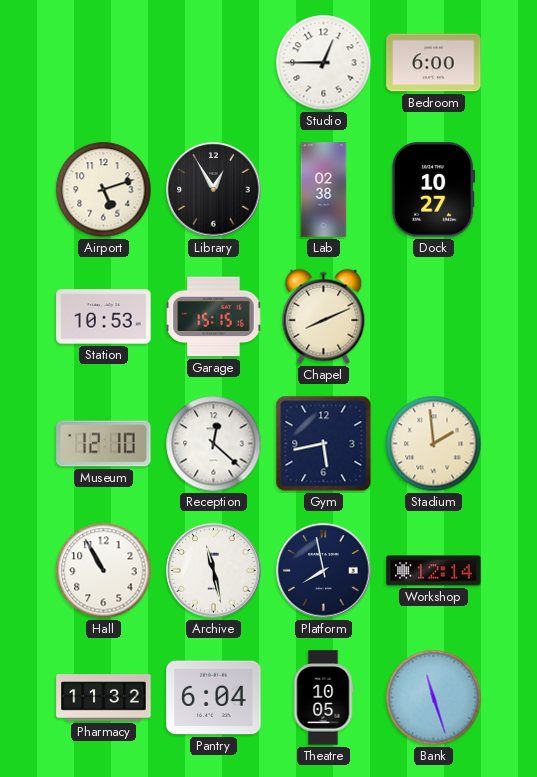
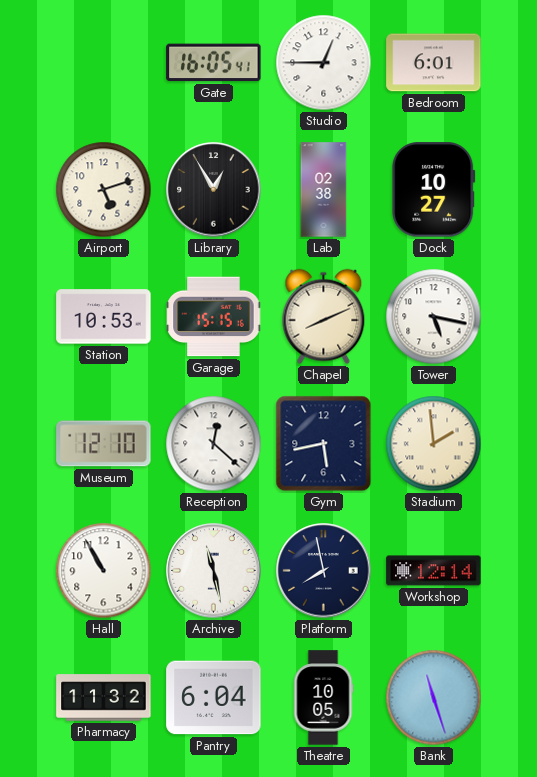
Gate: none -> 16:05 (214, 63)
Bedroom: 6:00 -> 6:01 (434, 63)
Tower: none -> 5:17 (434, 317)
